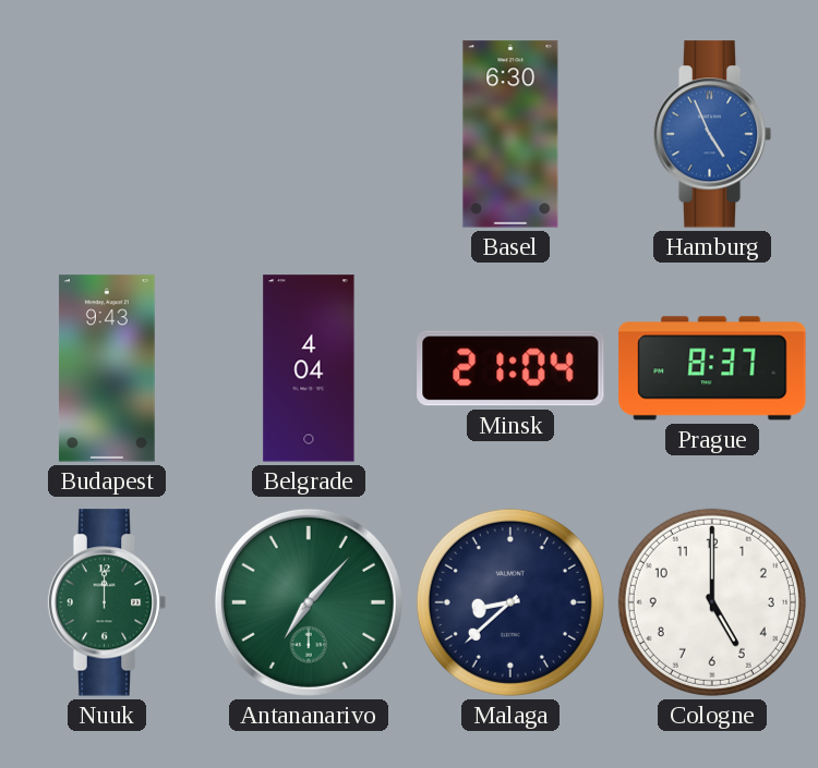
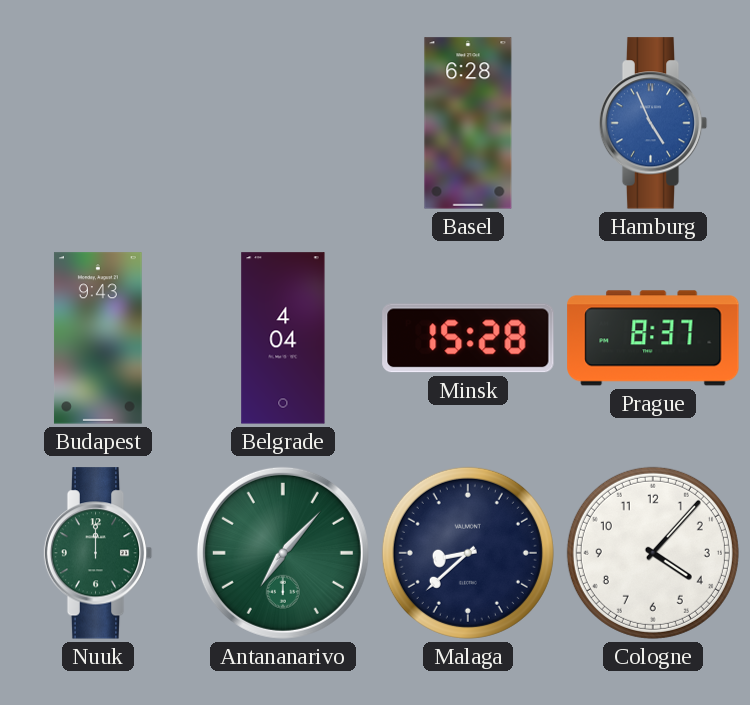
Basel: 6:30 -> 6:28 (468, 123)
Minsk: 21:04 -> 15:28 (468, 338)
Cologne: 5:00 -> 4:07 (653, 553)
